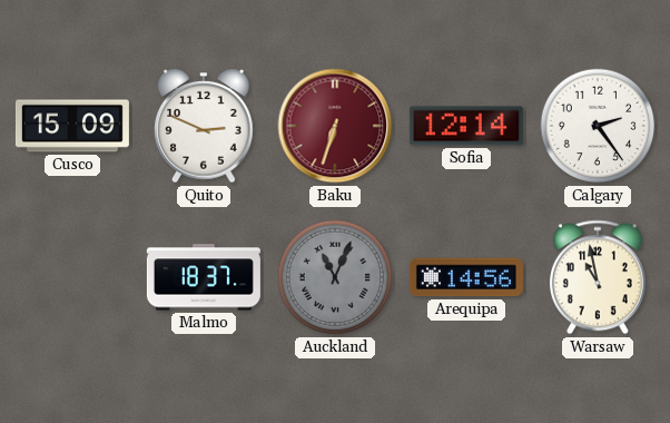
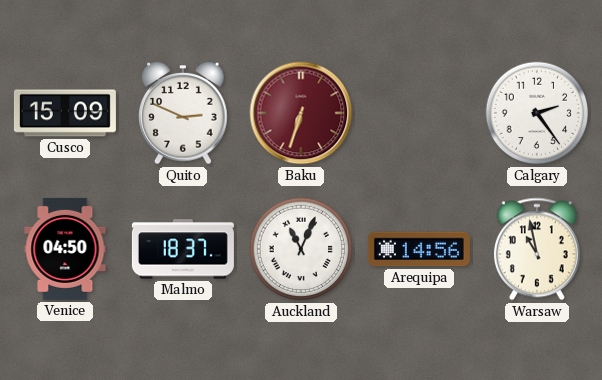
Sofia: 12:14 -> none (466, 126)
Venice: none -> 04:50 (65, 249)
Auckland dial: grey -> white (301, 249)
